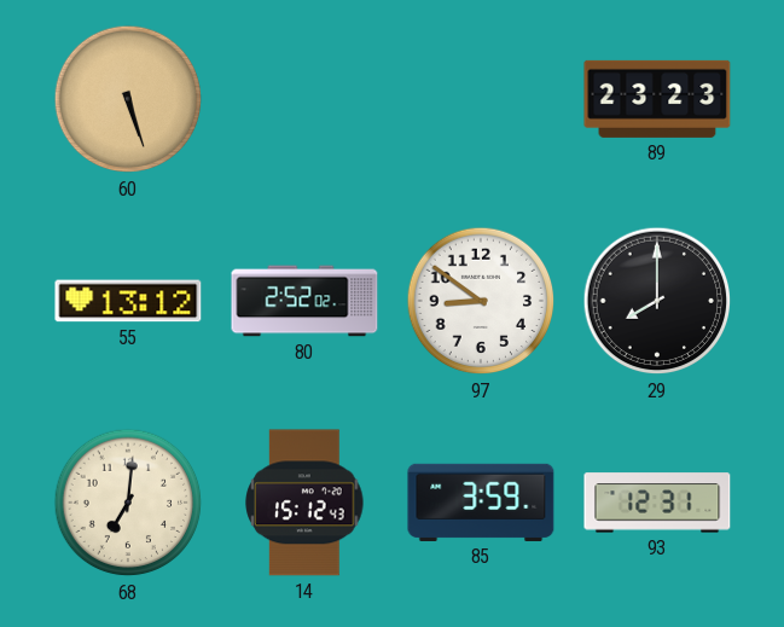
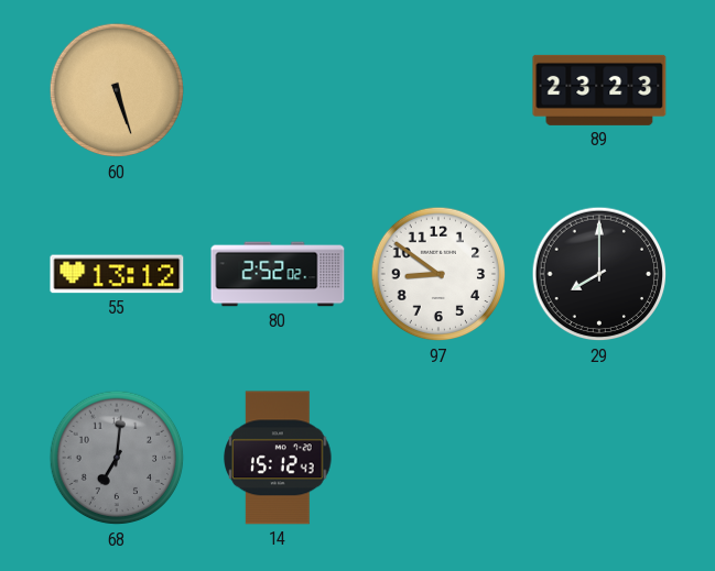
68 dial: cream -> grey (117, 458)
85: 3:59 -> none (481, 503)
93: 12:31 -> none (657, 503)
